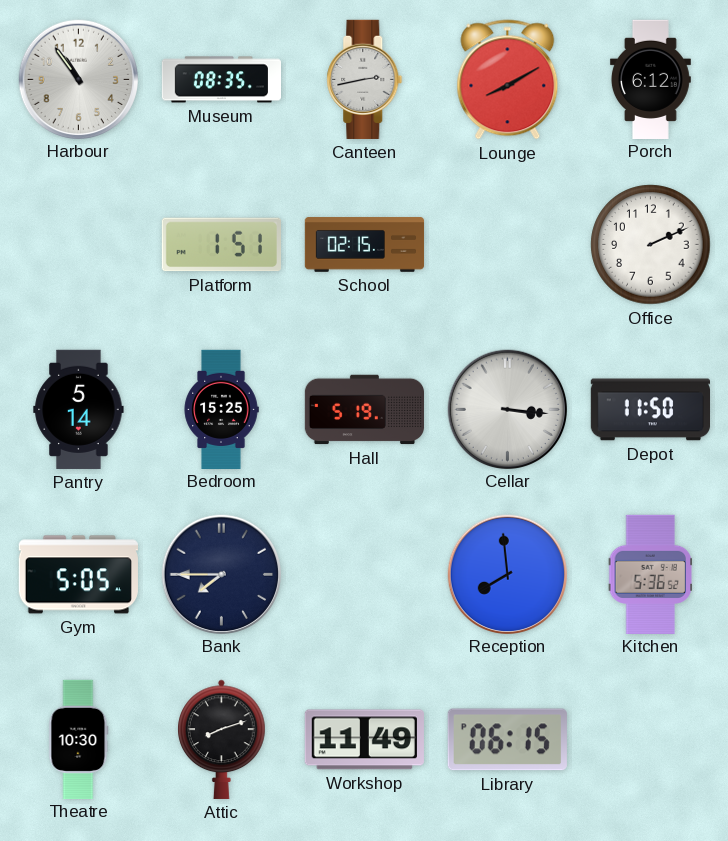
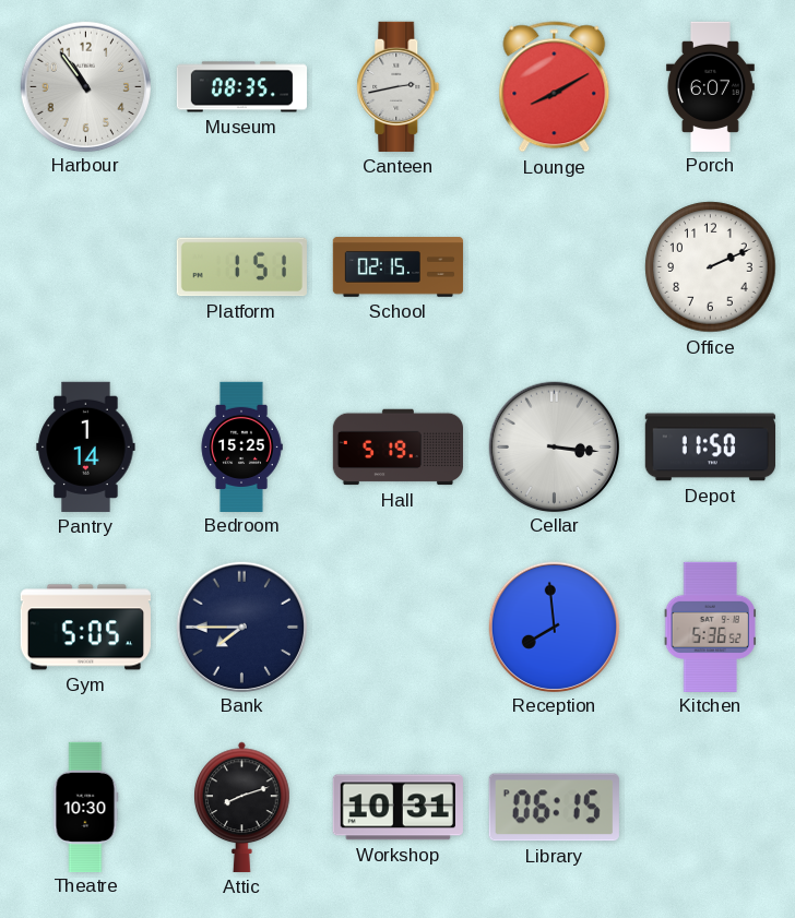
Porch: 6:12 -> 6:07 (710, 86)
Pantry: 5:14 -> 1:14 (86, 446)
Workshop: 11:49 -> 10:31 (397, 808)
